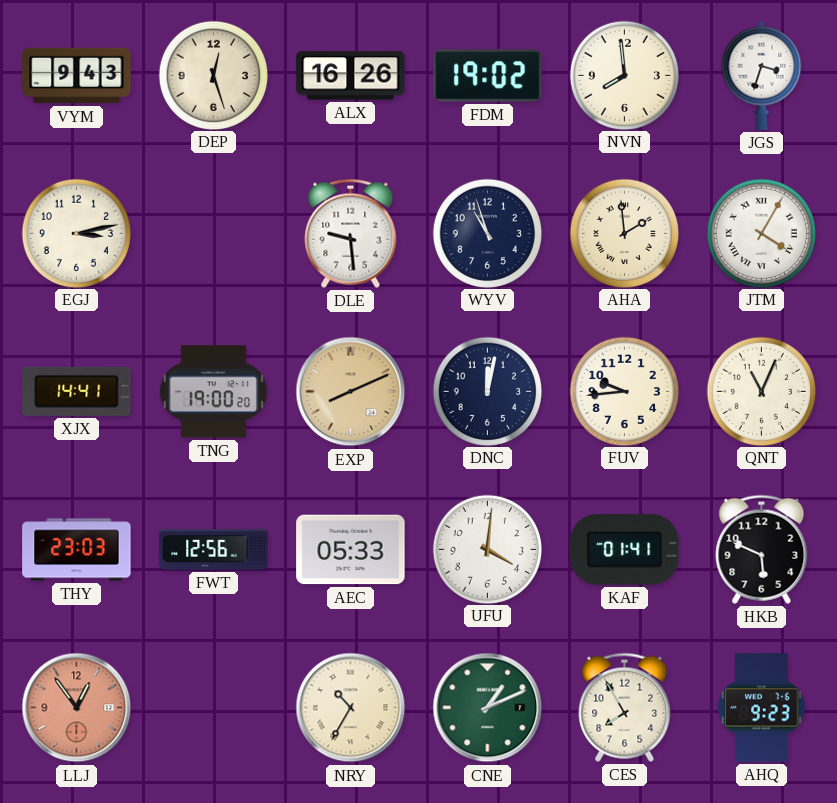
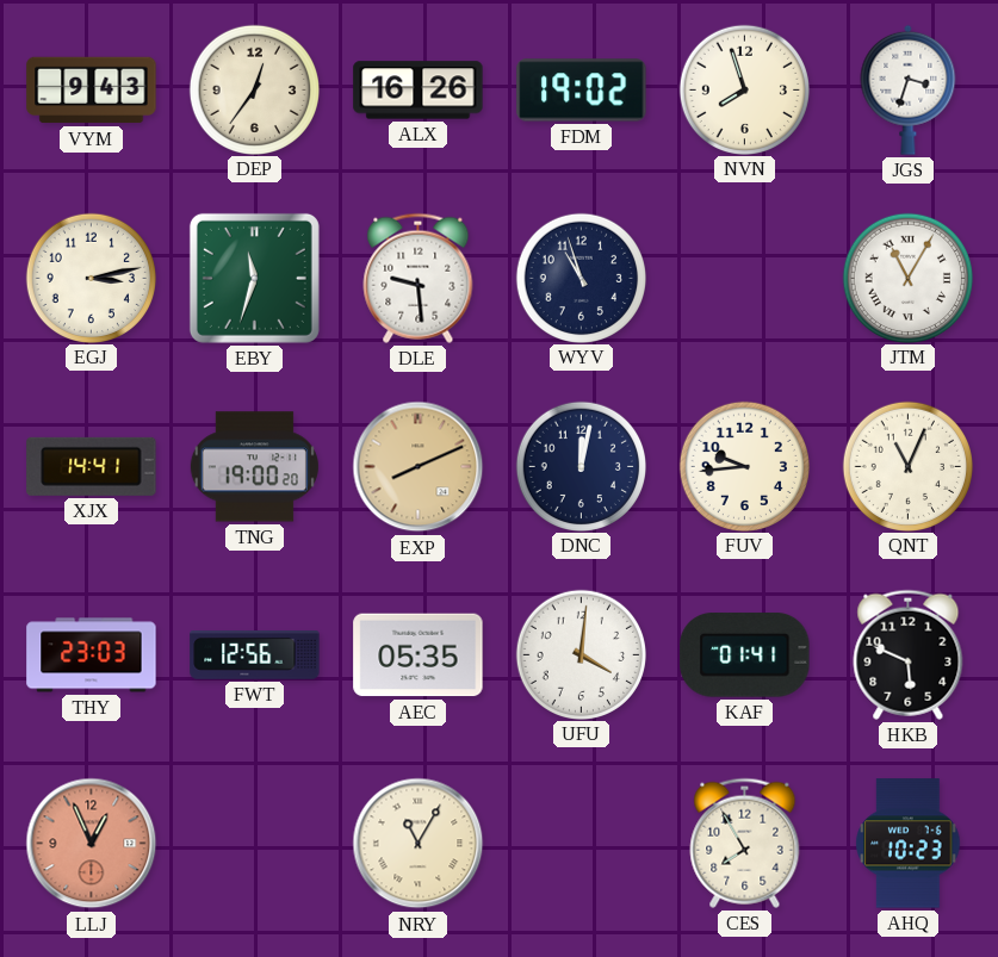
DEP: 12:27 -> 12:36 (254, 89)
NVN: 7:59 -> 7:57 (744, 89)
EBY: none -> 11:33 (254, 278)
AHA: 1:59 -> none (624, 233)
JTM: 4:05 -> 11:05 (907, 278)
AEC: 05:33 -> 05:35 (419, 655)
LLJ: 12:54 -> 12:56 (92, 844)
NRY: 10:35 -> 11:05 (419, 844)
CNE: 1:11 -> none (488, 708)
AHQ: 9:23 -> 10:23 (909, 844)
